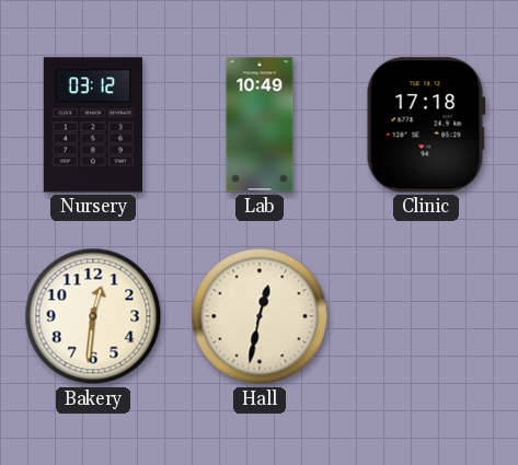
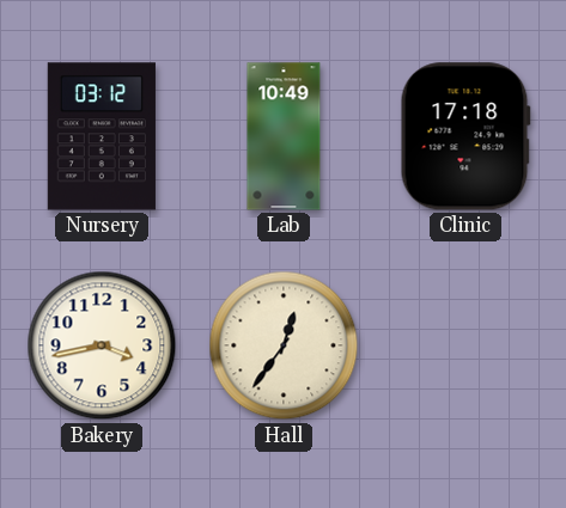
Bakery: 12:31 -> 3:43 (102, 345)
Hall: 12:32 -> 12:36 (284, 345)
